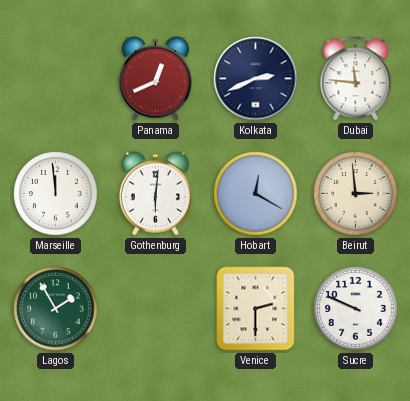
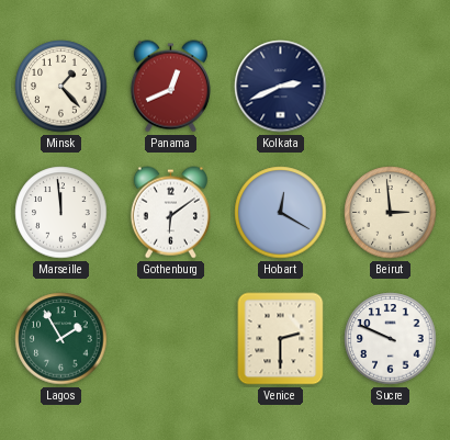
Minsk: none -> 1:23 (61, 87)
Dubai: 11:46 -> none (356, 79)
Gothenburg: 6:01 -> 6:09 (170, 213)
